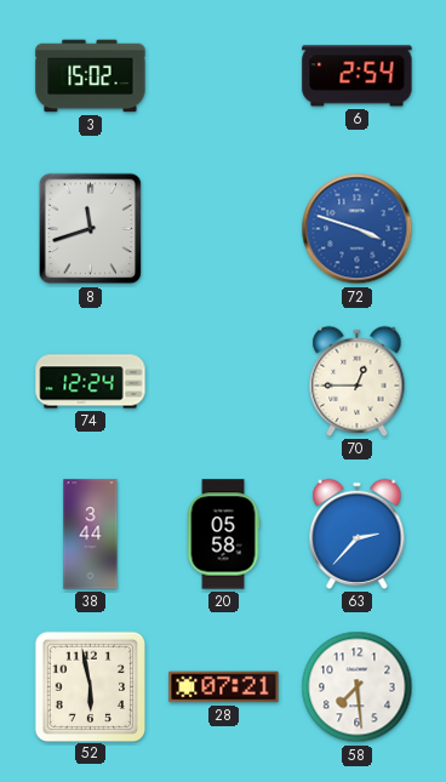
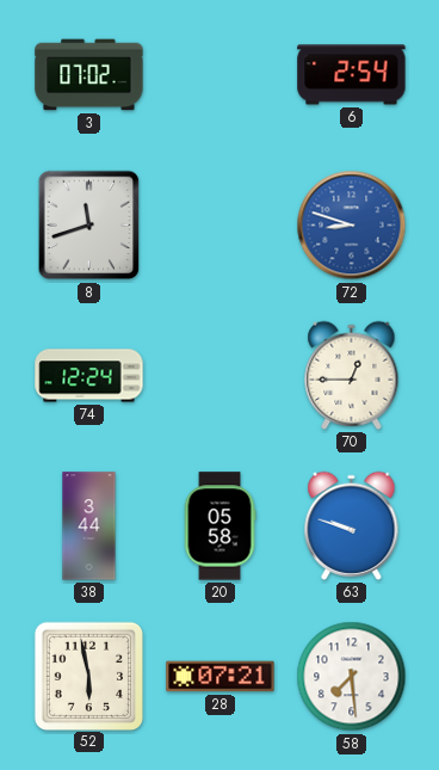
3: 15:02 -> 07:02 (89, 75)
72: 3:48 -> 8:48 (352, 226)
63: 2:37 -> 9:48 (352, 525)
